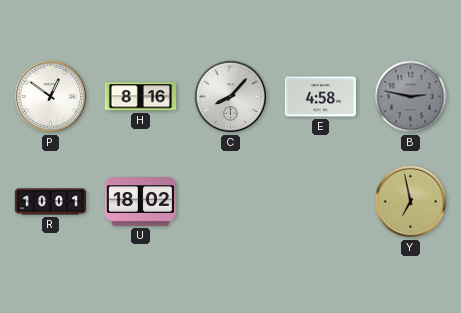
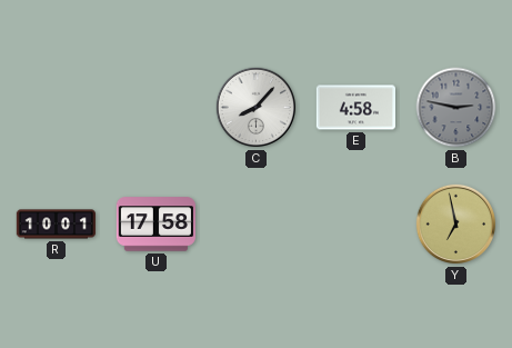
P: 12:51 -> none (51, 97)
H: 8:16 -> none (140, 97)
U: 18:02 -> 17:58 (155, 225)
